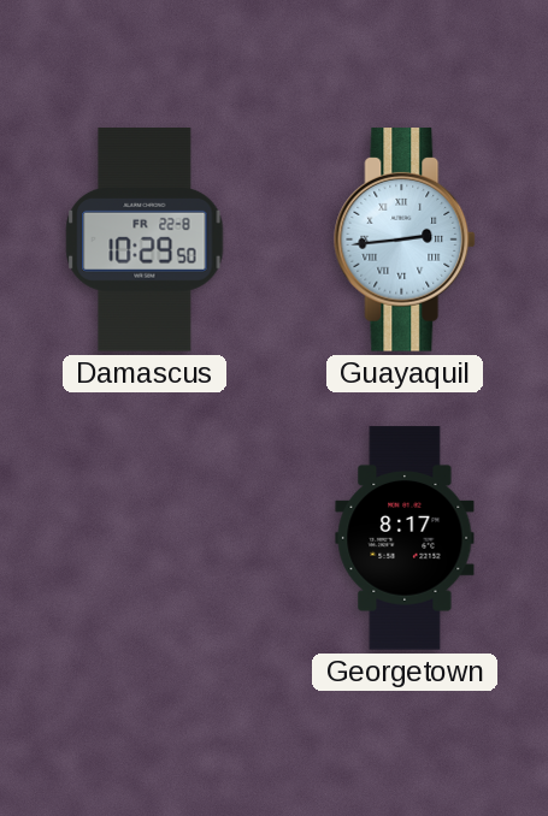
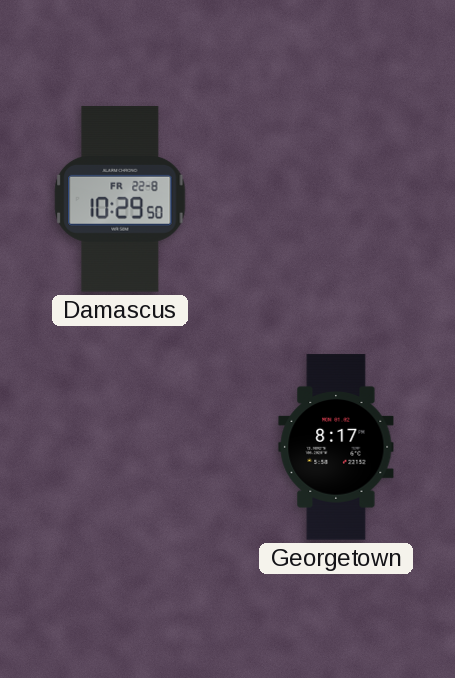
Guayaquil: 2:44 -> none (406, 240)
